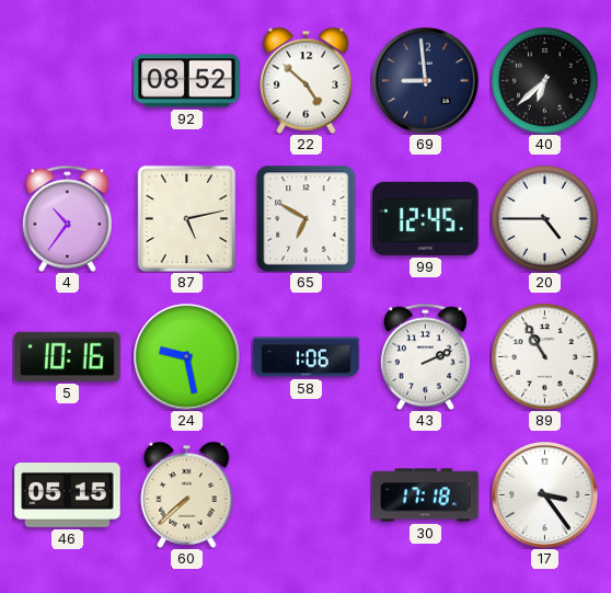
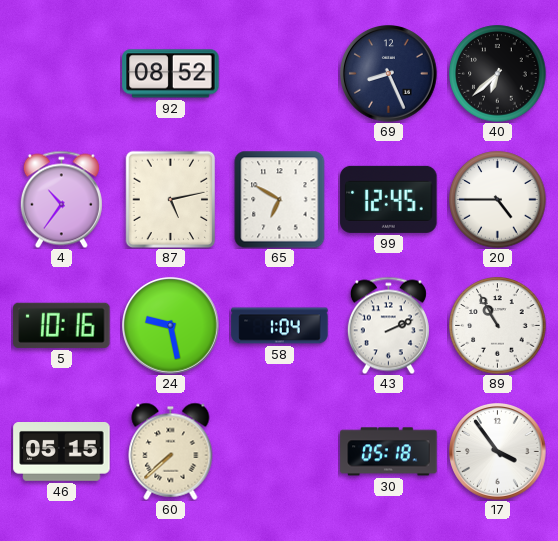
22: 4:52 -> none (307, 80)
69: 8:59 -> 8:26 (389, 74)
58: 1:06 -> 1:04 (280, 326)
30: 17:18 -> 05:18 (389, 452)
17: 3:24 -> 3:54 (498, 452)
